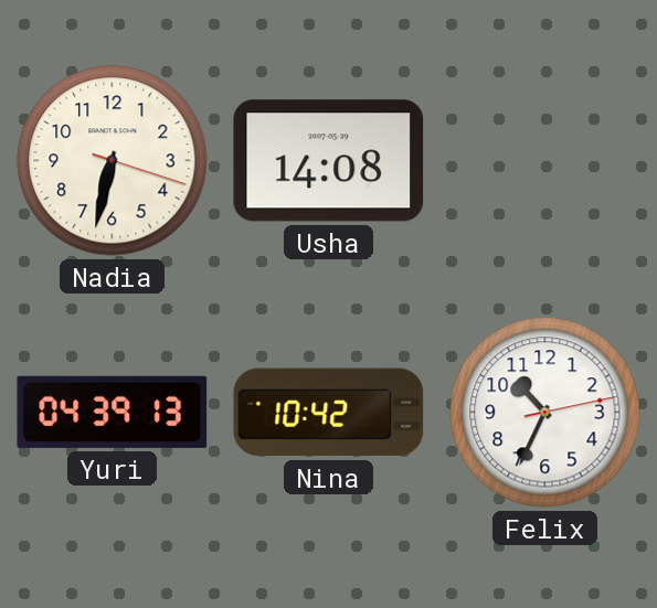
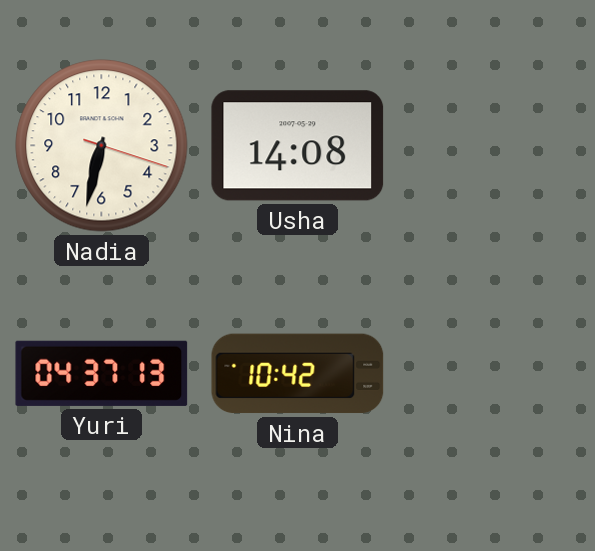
Yuri: 04:39 -> 04:37 (102, 373)
Felix: 10:34 -> none (545, 413)
